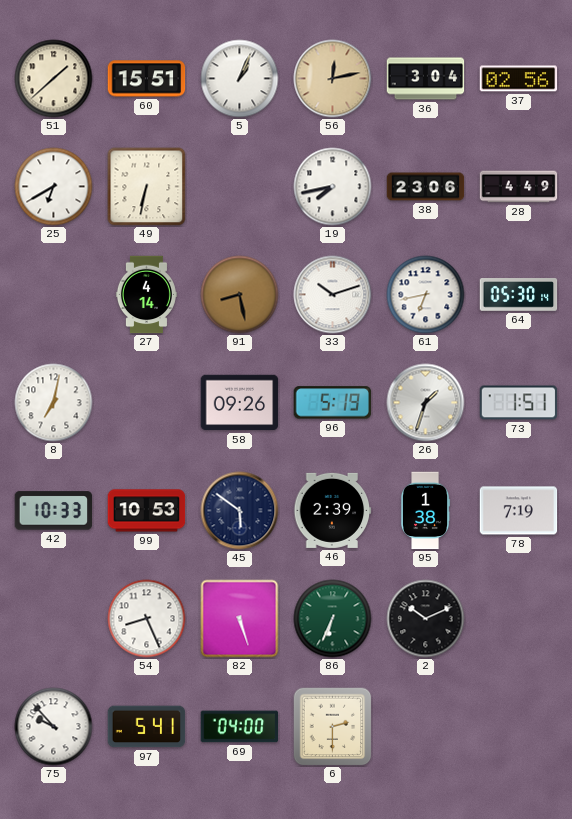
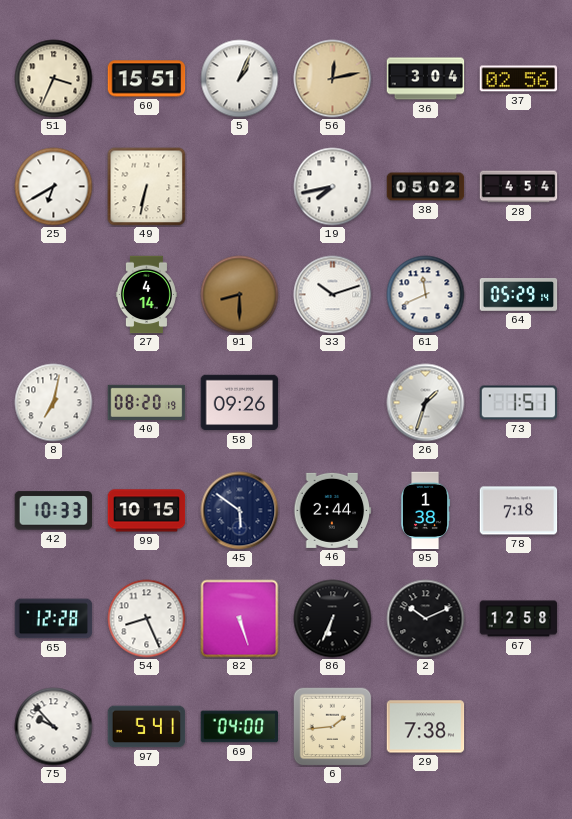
51: 1:38 -> 3:34 (54, 79)
38: 23:06 -> 05:02 (426, 187)
28: 4:49 -> 4:54 (519, 187)
91: 8:28 -> 8:30 (240, 295)
61: 6:43 -> 11:41 (426, 295)
64: 05:30 -> 05:29 (519, 295)
40: none -> 08:20 (147, 402)
96: 5:19 -> none (333, 403)
99: 10:53 -> 10:15 (147, 511)
46: 2:39 -> 2:44 (333, 510)
78: 7:19 -> 7:18 (519, 511)
65: none -> 12:28 (54, 619)
86 dial: green -> black (333, 619)
67: none -> 12:58 (519, 619)
6: 2:30 -> 1:44 (333, 727)
29: none -> 7:38 (426, 727)
